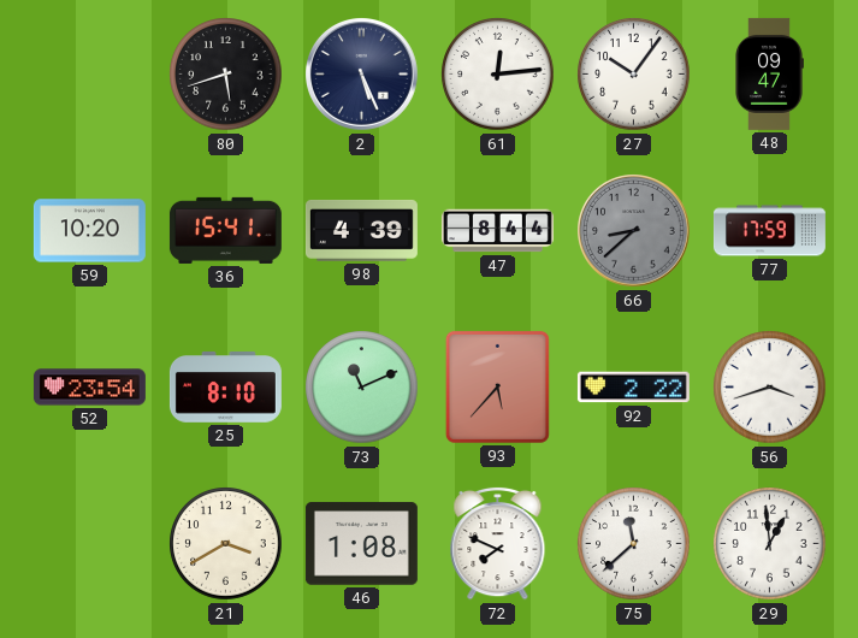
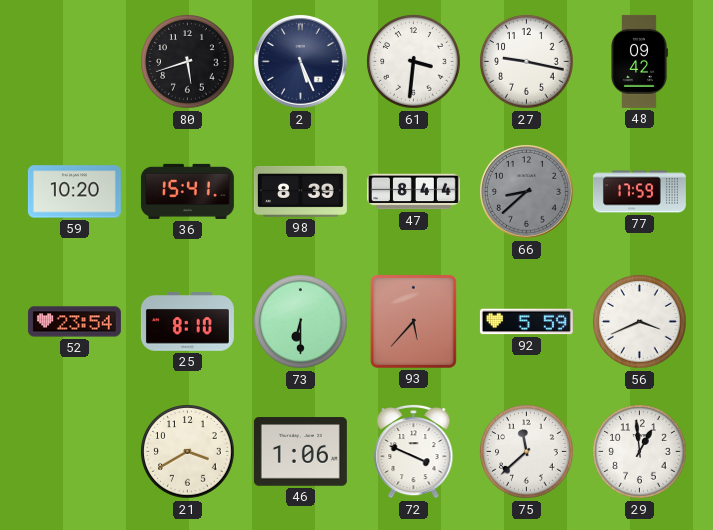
61: 12:14 -> 3:31 (414, 62)
27: 10:06 -> 9:17 (527, 62)
48: 09:47 -> 09:42 (639, 61)
98: 4:39 -> 8:39 (300, 191)
73: 11:11 -> 6:30 (301, 322)
92: 2:22 -> 5:59 (526, 322)
56: 3:42 -> 3:41 (640, 322)
46: 1:08 -> 1:06 (300, 452)
72: 7:49 -> 3:49 (414, 451)
